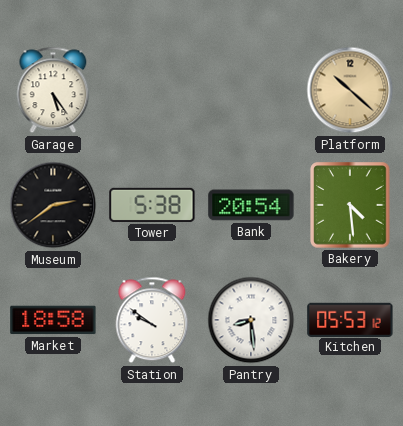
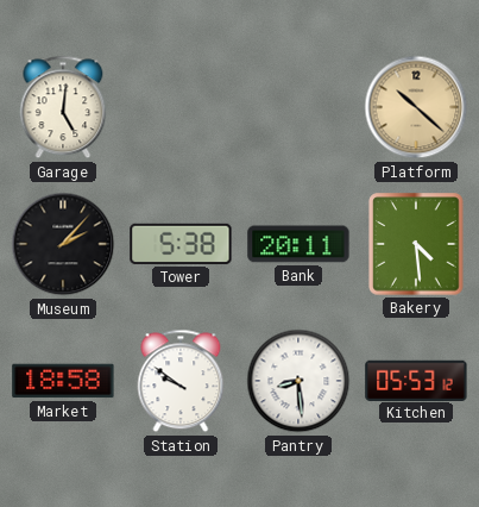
Garage: 5:24 -> 5:01 (63, 107)
Museum: 2:39 -> 2:07 (63, 244)
Bank: 20:54 -> 20:11 (298, 244)
